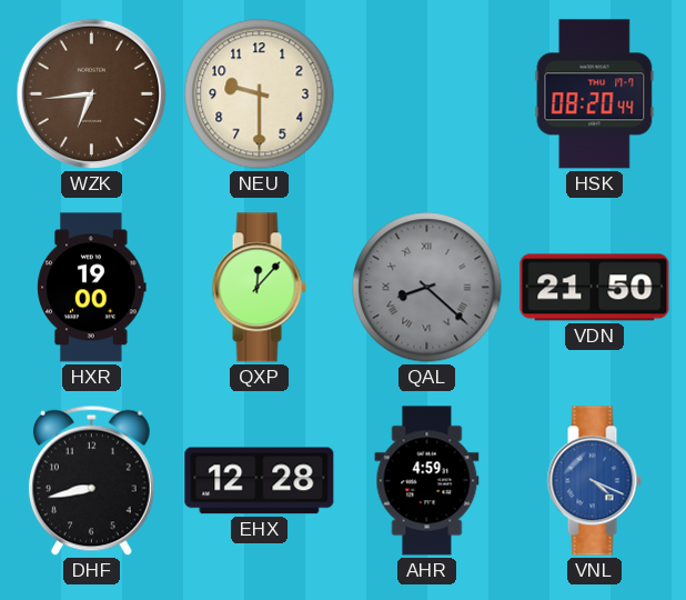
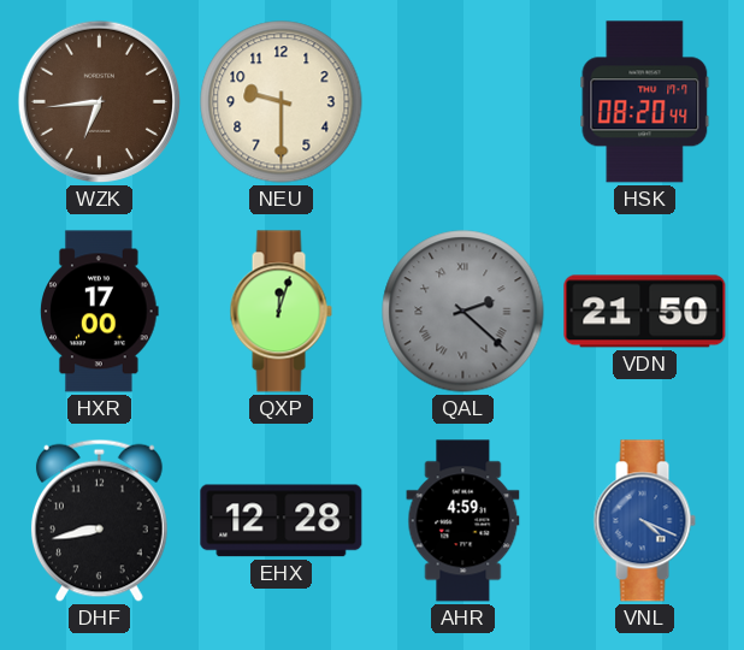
HXR: 19:00 -> 17:00 (100, 312)
QXP: 12:07 -> 12:03 (281, 312)
QAL: 8:22 -> 2:22 (463, 312)
